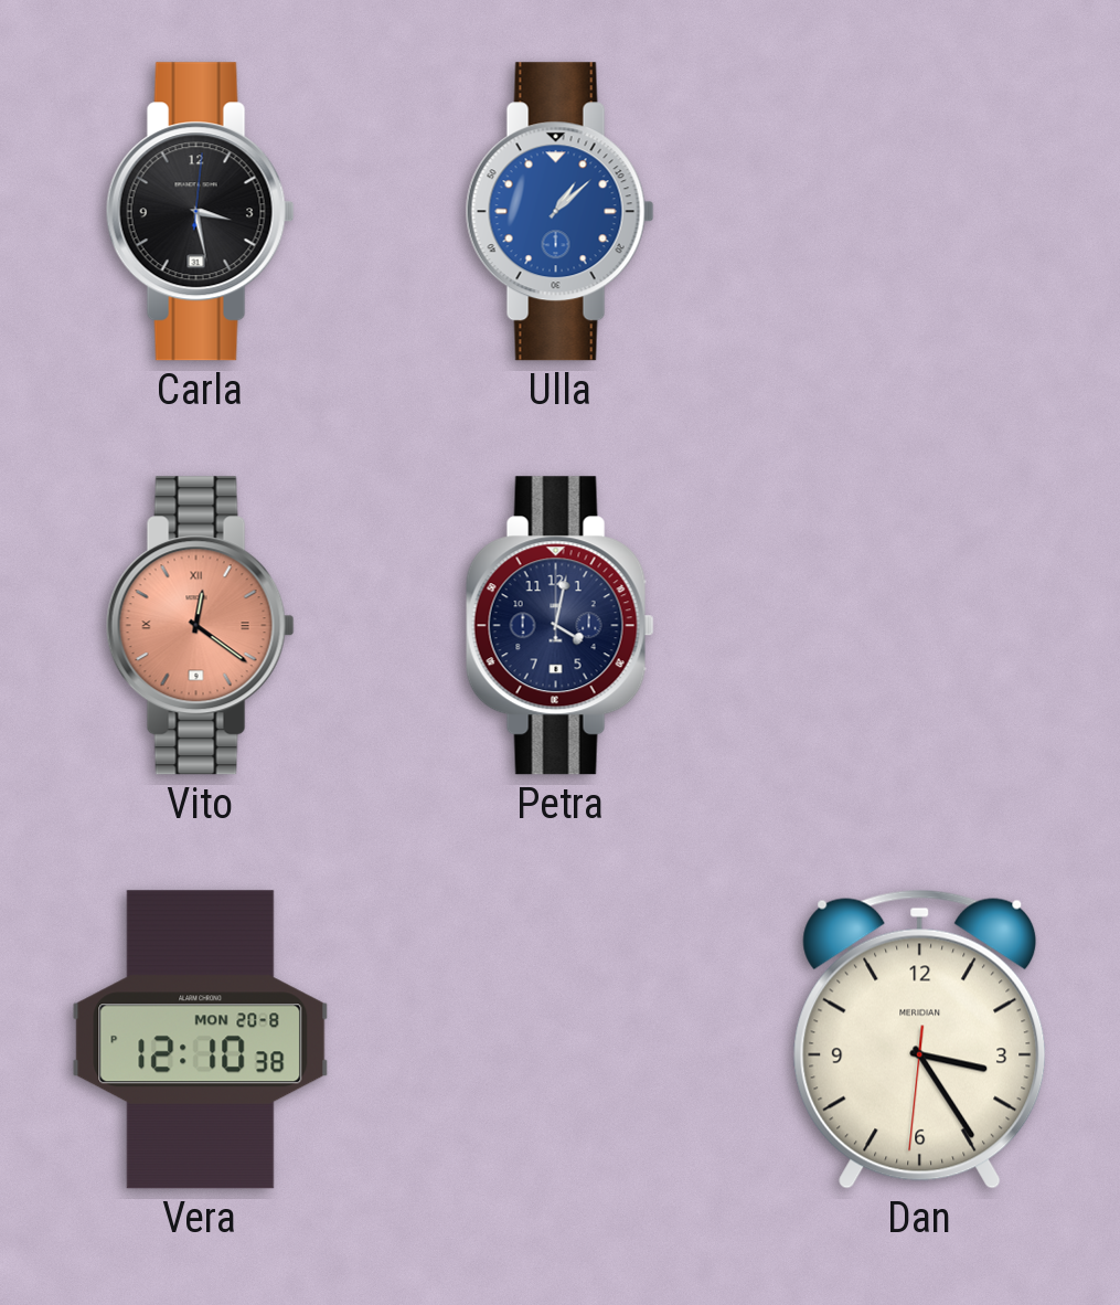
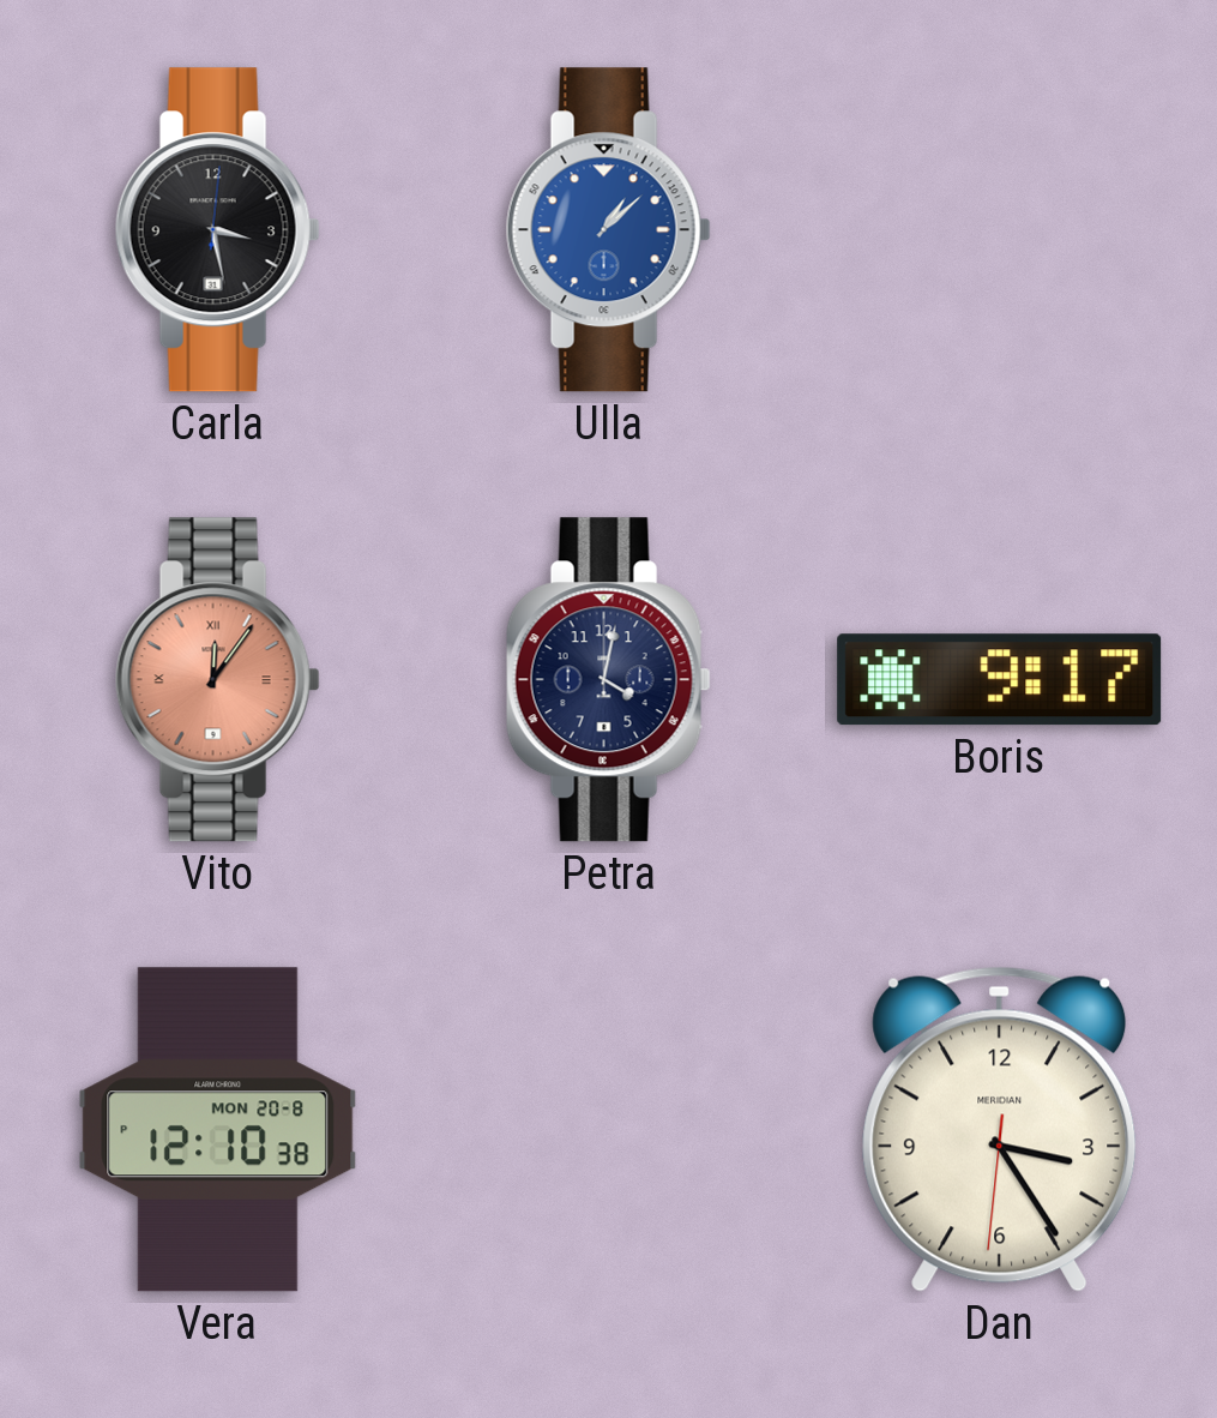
Vito: 12:21 -> 12:06 (217, 680)
Boris: none -> 9:17 (1000, 680)
